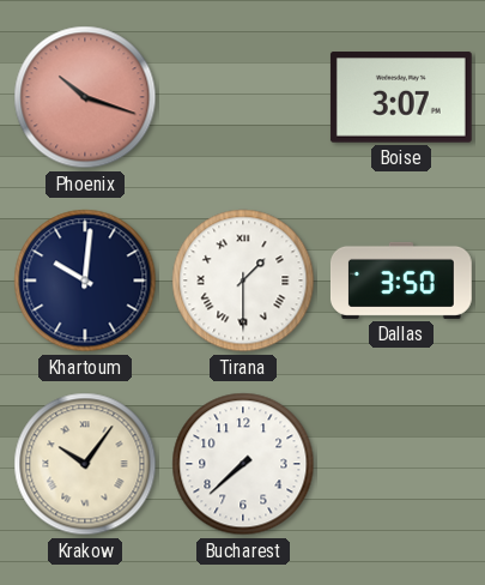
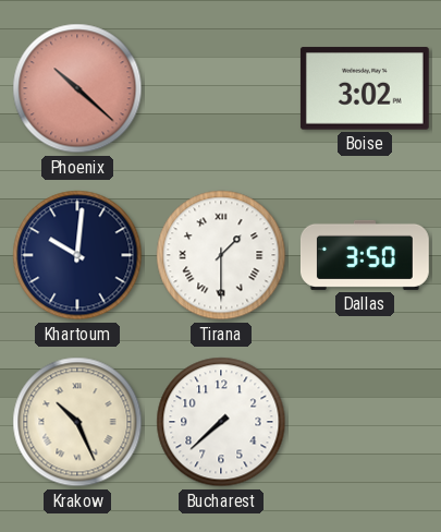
Phoenix: 10:18 -> 10:22 (77, 88)
Boise: 3:07 -> 3:02 (365, 88)
Krakow: 10:06 -> 10:26 (77, 422)
